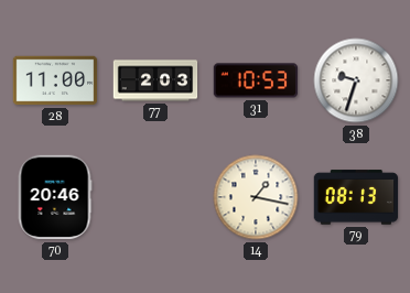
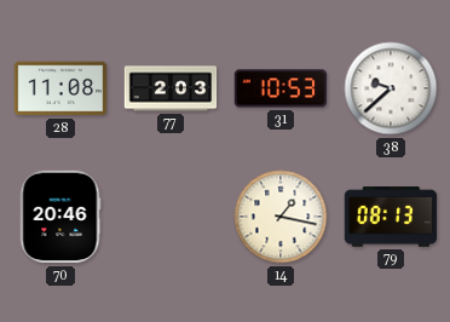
28: 11:00 -> 11:08 (60, 88)
38: 9:33 -> 9:38 (391, 88)
